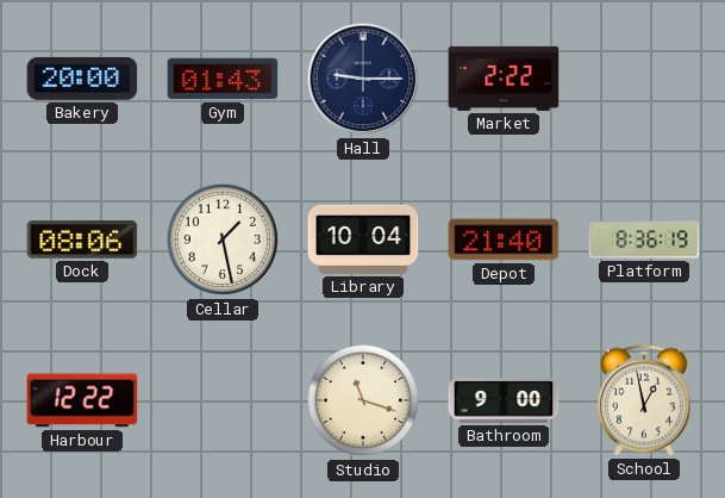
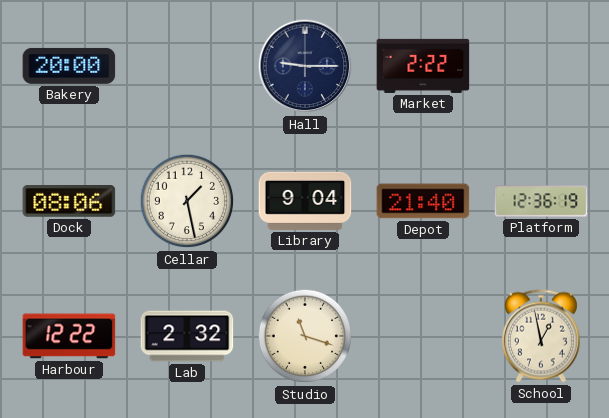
Gym: 01:43 -> none (223, 79)
Library: 10:04 -> 9:04 (305, 201)
Platform: 8:36 -> 12:36 (541, 201)
Lab: none -> 2:32 (187, 336)
Bathroom: 9:00 -> none (504, 400)
